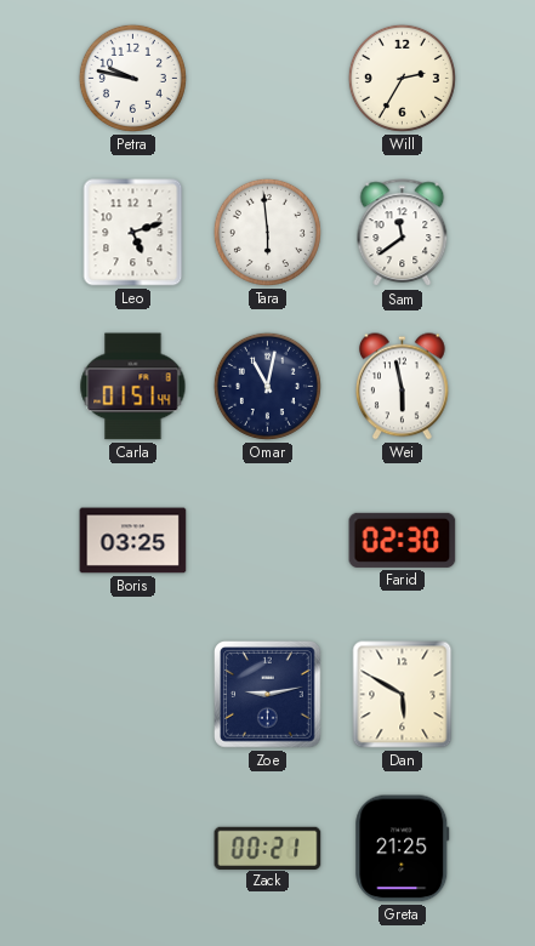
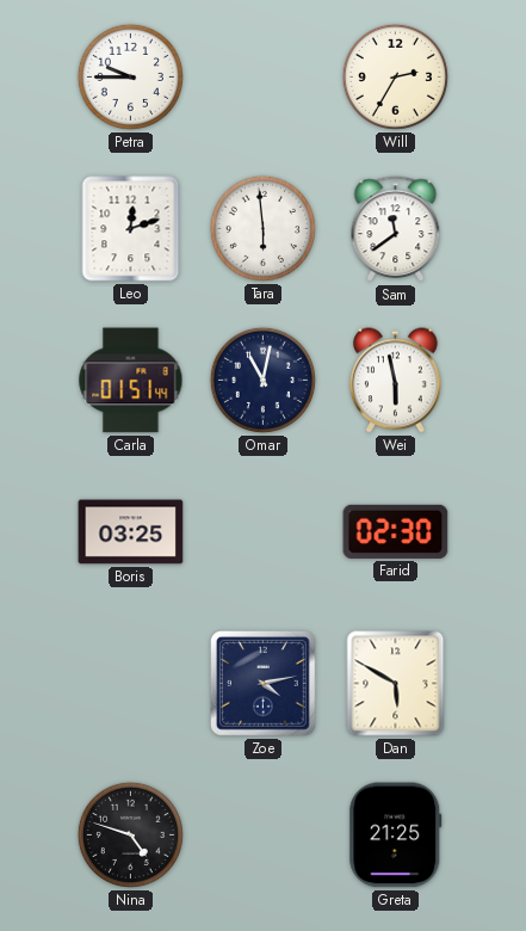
Petra: 9:47 -> 9:45 (130, 76)
Leo: 5:12 -> 12:12 (131, 229)
Zoe: 9:13 -> 4:13 (264, 684)
Nina: none -> 4:48 (130, 834)
Zack: 00:21 -> none (268, 848)
